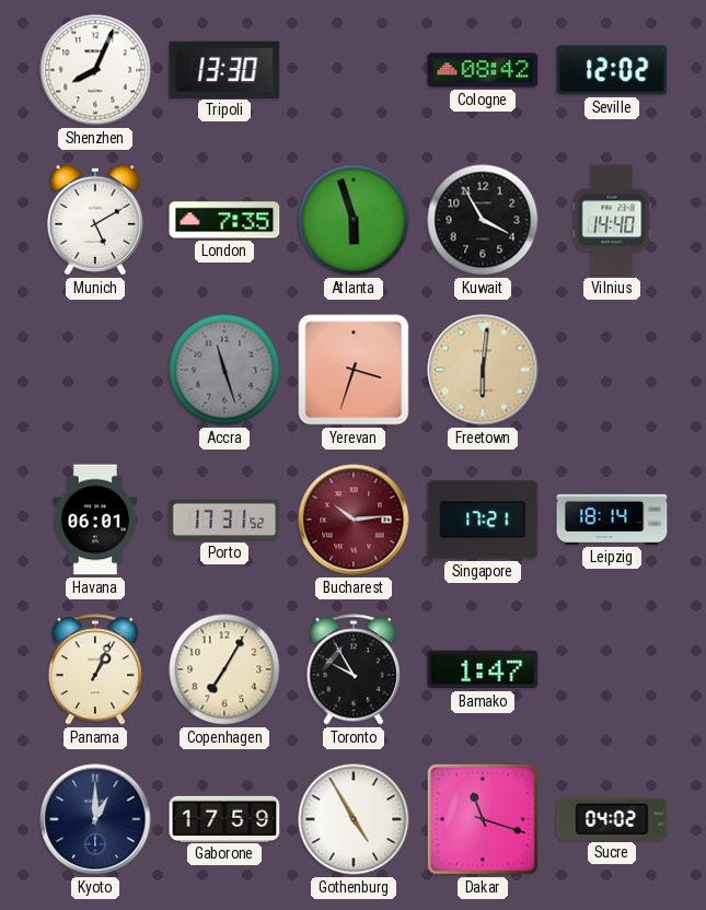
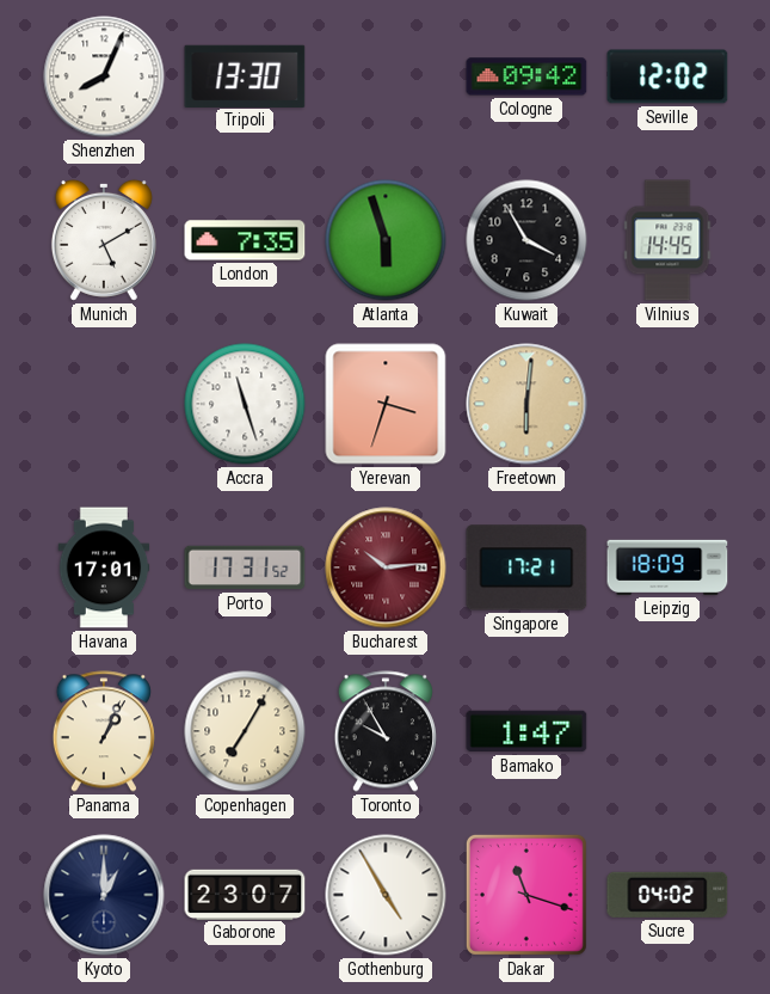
Cologne: 08:42 -> 09:42 (526, 76)
Vilnius: 14:40 -> 14:45 (667, 240)
Accra dial: grey -> white (245, 404)
Havana: 06:01 -> 17:01 (104, 567)
Leipzig: 18:14 -> 18:09 (667, 567)
Gaborone: 17:59 -> 23:07 (245, 894)
